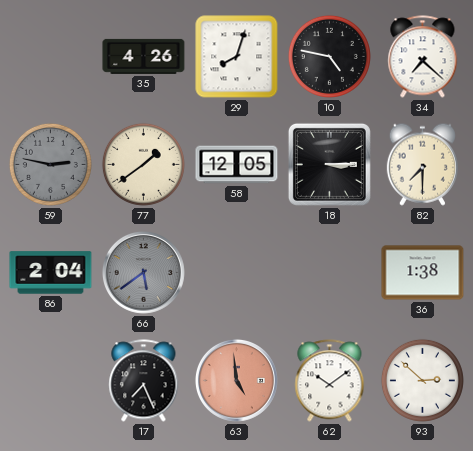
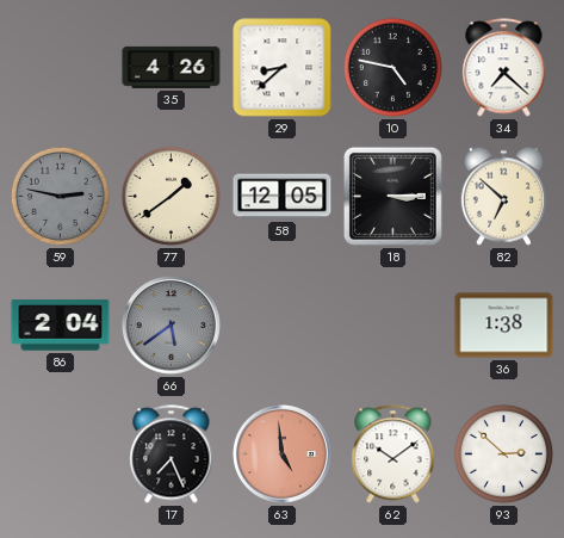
29: 8:03 -> 8:38 (283, 68)
82: 7:30 -> 6:52 (503, 196)
